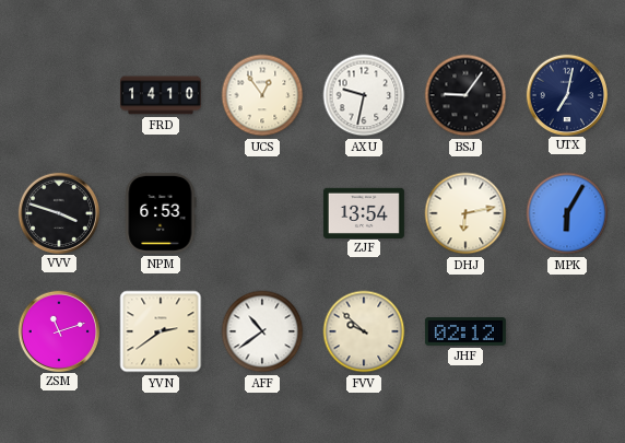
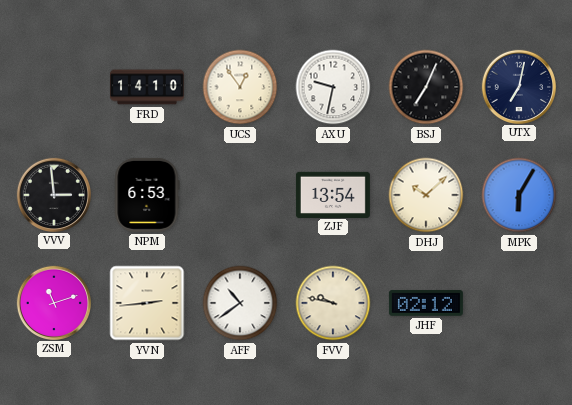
BSJ: 9:06 -> 7:04 (426, 87)
VVV: 3:48 -> 2:59 (53, 194)
DHJ: 6:13 -> 10:08 (426, 195)
YVN: 2:39 -> 2:44 (147, 303)
FVV: 9:52 -> 9:47 (333, 303)
